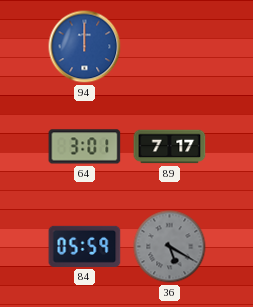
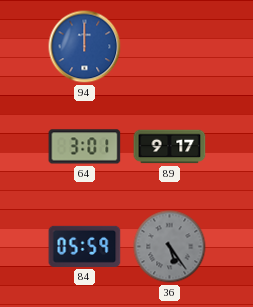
89: 7:17 -> 9:17 (170, 147)
36: 5:20 -> 5:24 (170, 247)
